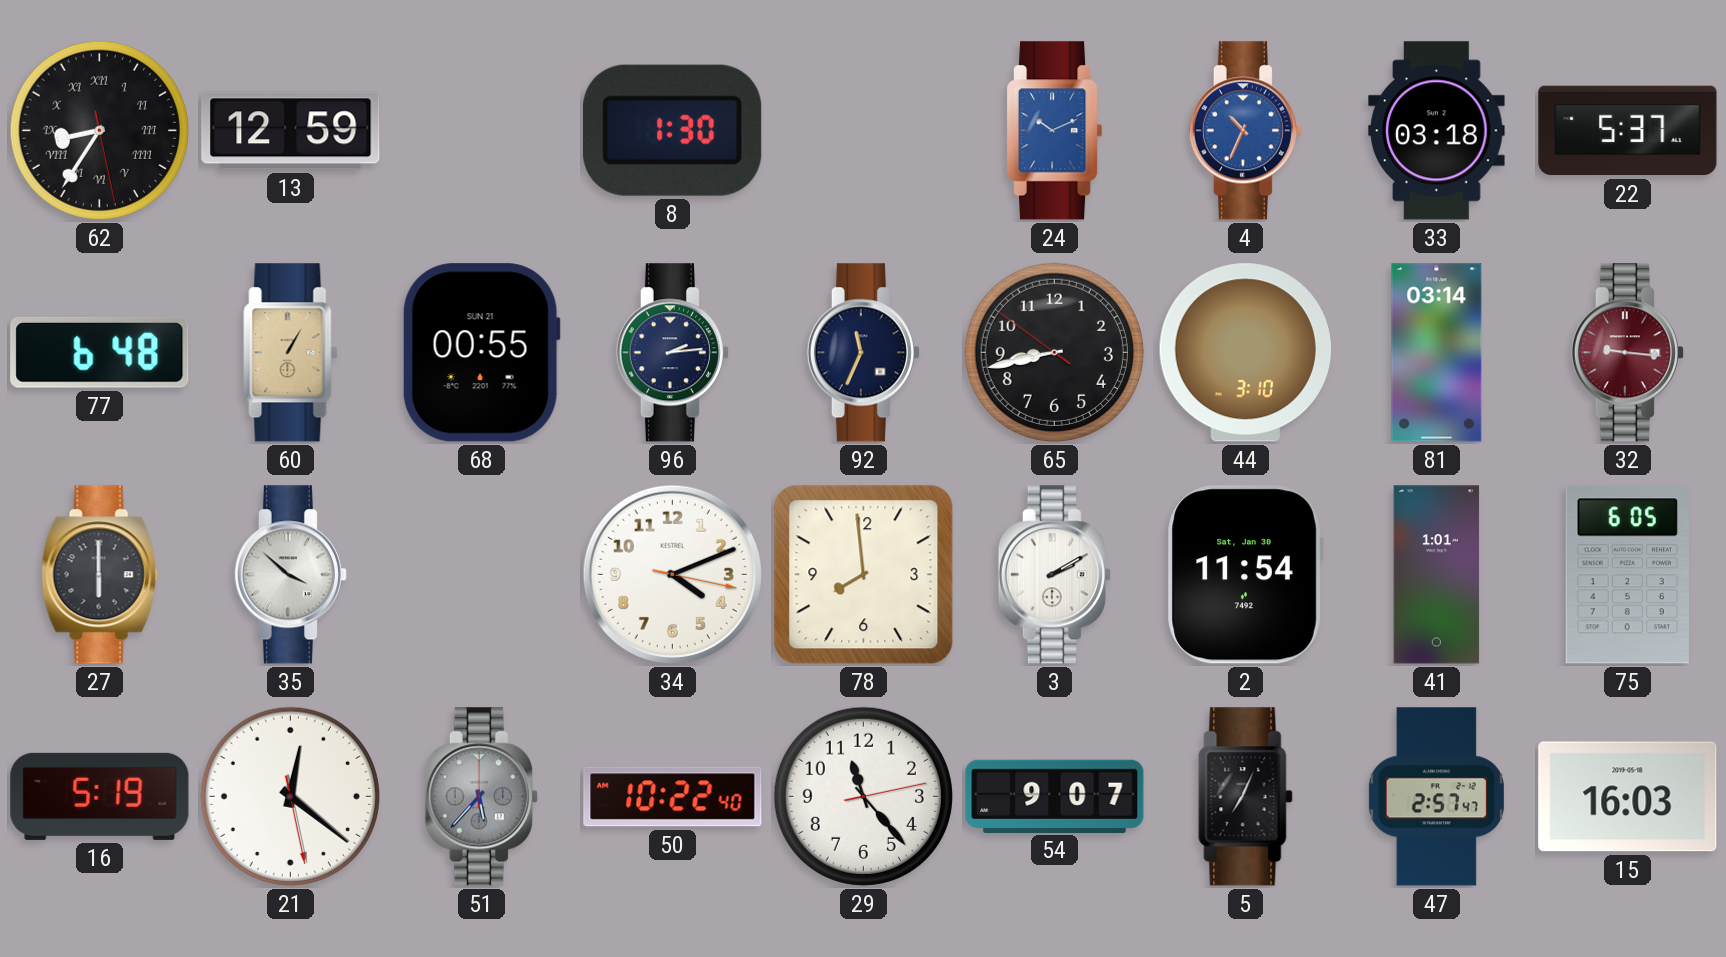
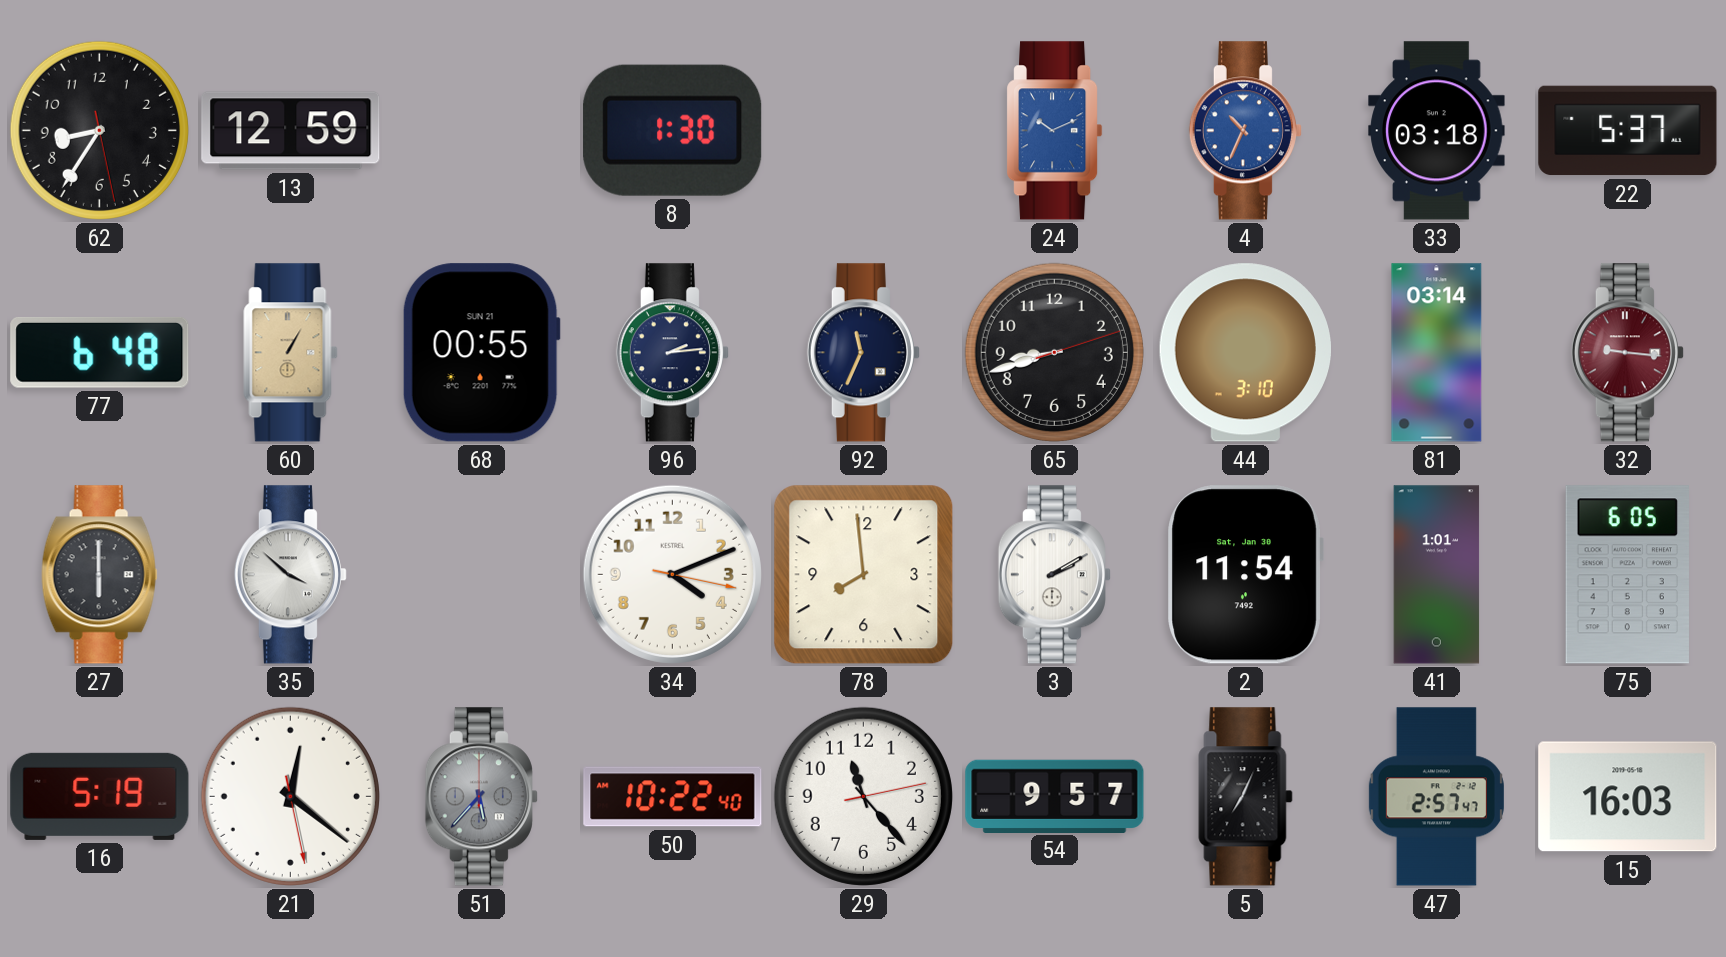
62 numerals: Roman -> Arabic (99, 130)
65: 8:42:51 -> 8:42:12 (1054, 352)
54: 9:07 -> 9:57 (1055, 796)
